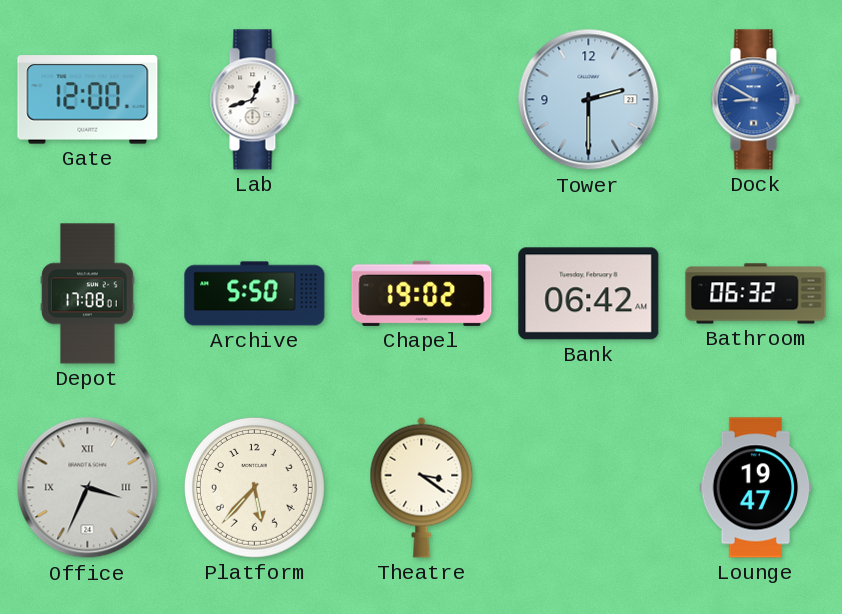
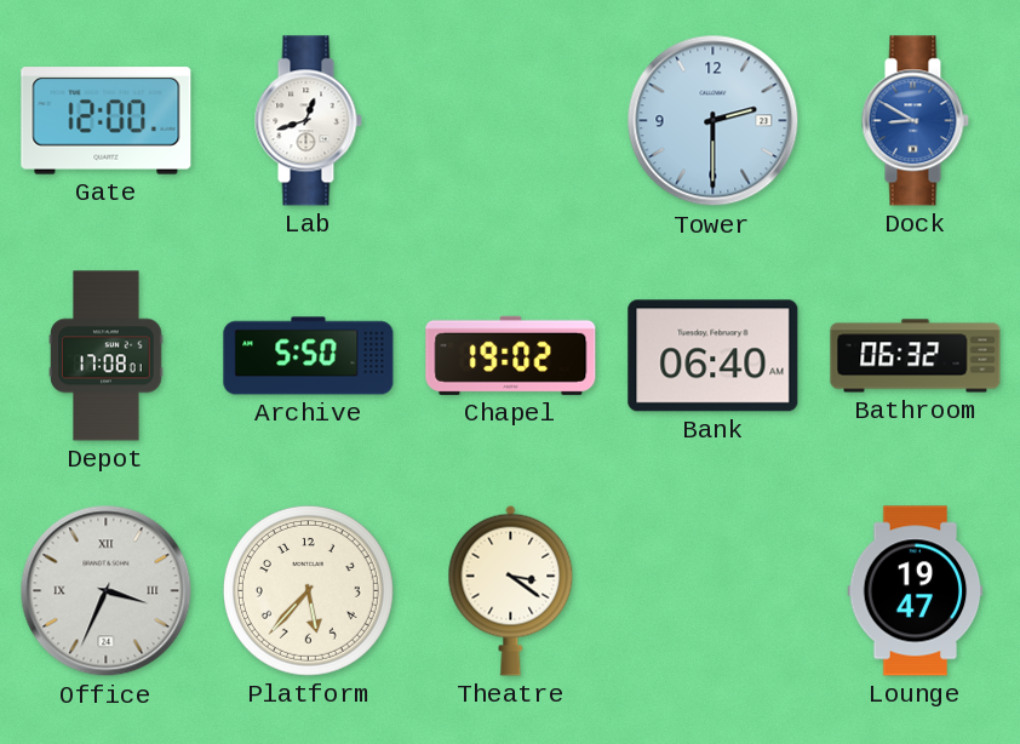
Bank: 06:42 -> 06:40 (714, 356)
